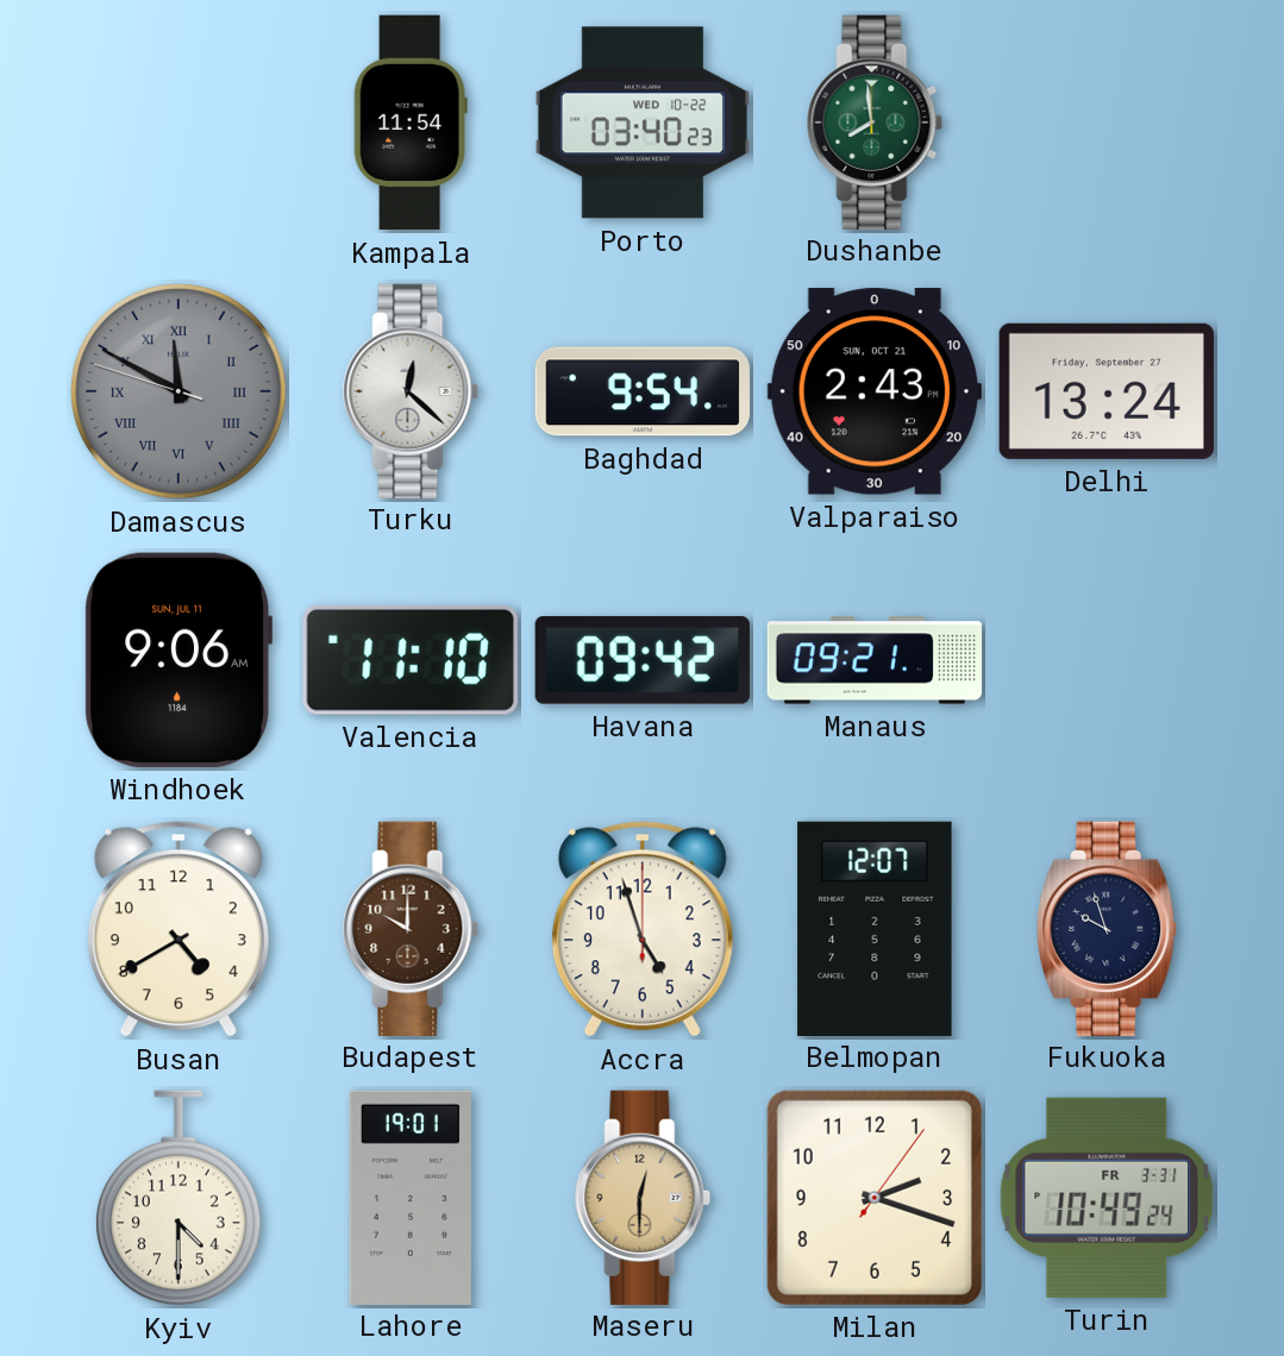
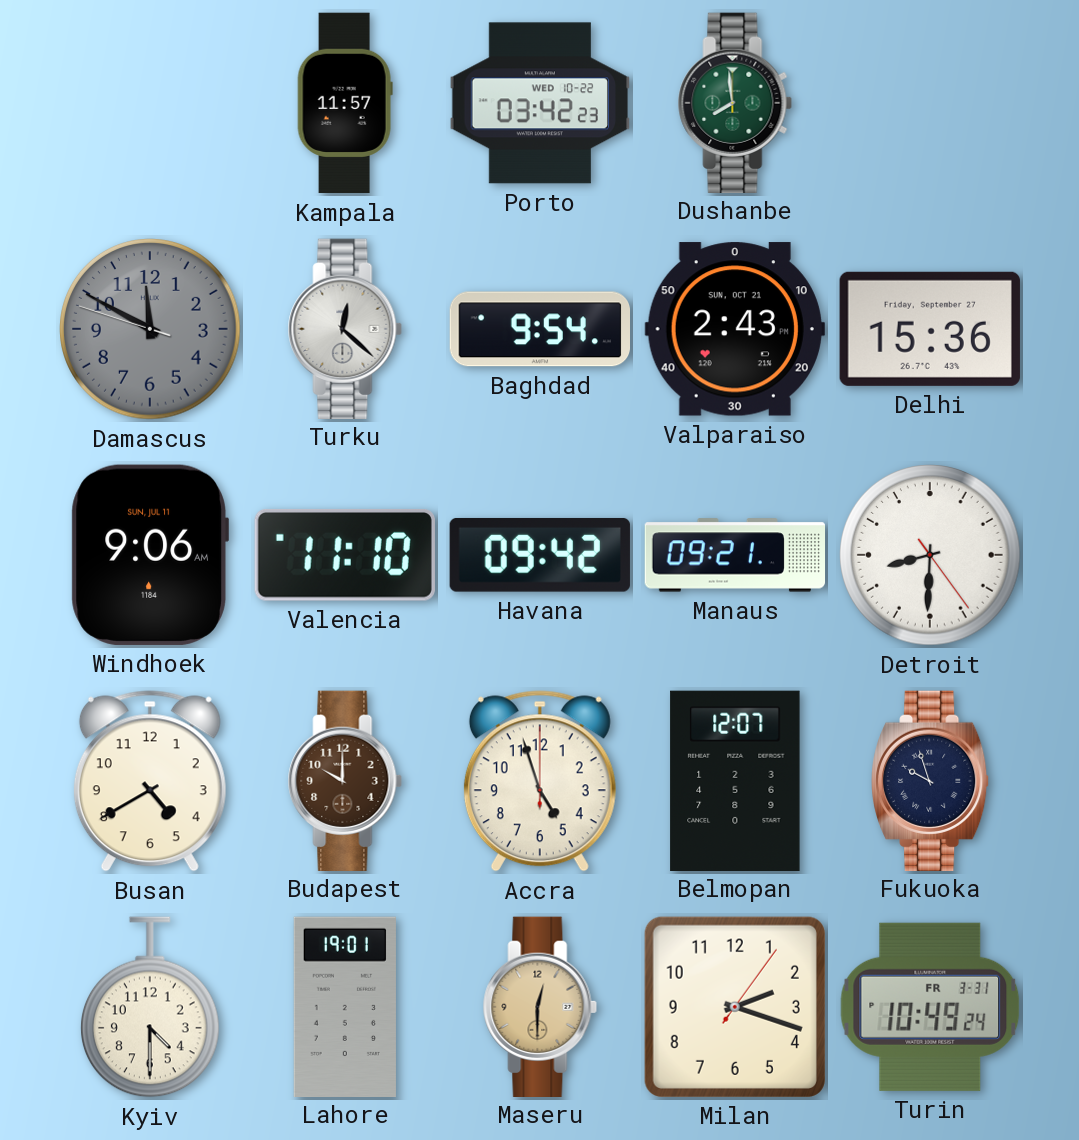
Kampala: 11:54 -> 11:57 (345, 103)
Porto: 03:40 -> 03:42 (539, 103)
Damascus numerals: Roman -> Arabic (150, 329)
Delhi: 13:24 -> 15:36 (930, 329)
Detroit: none -> 8:30 (930, 555)
